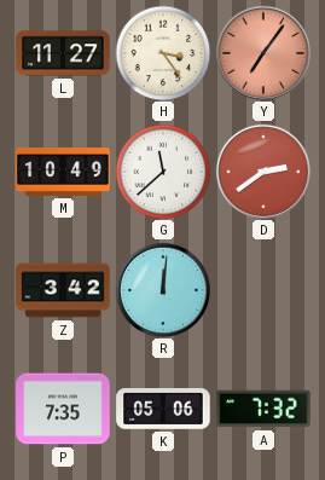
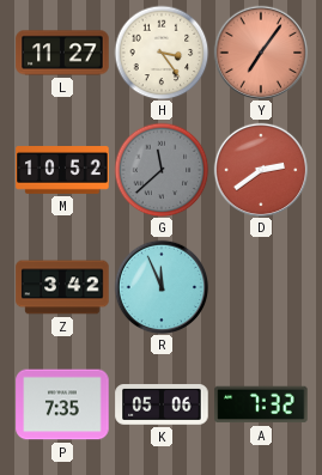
M: 10:49 -> 10:52 (62, 171)
G dial: white -> grey (162, 170)
R: 12:01 -> 11:56 (162, 287)
